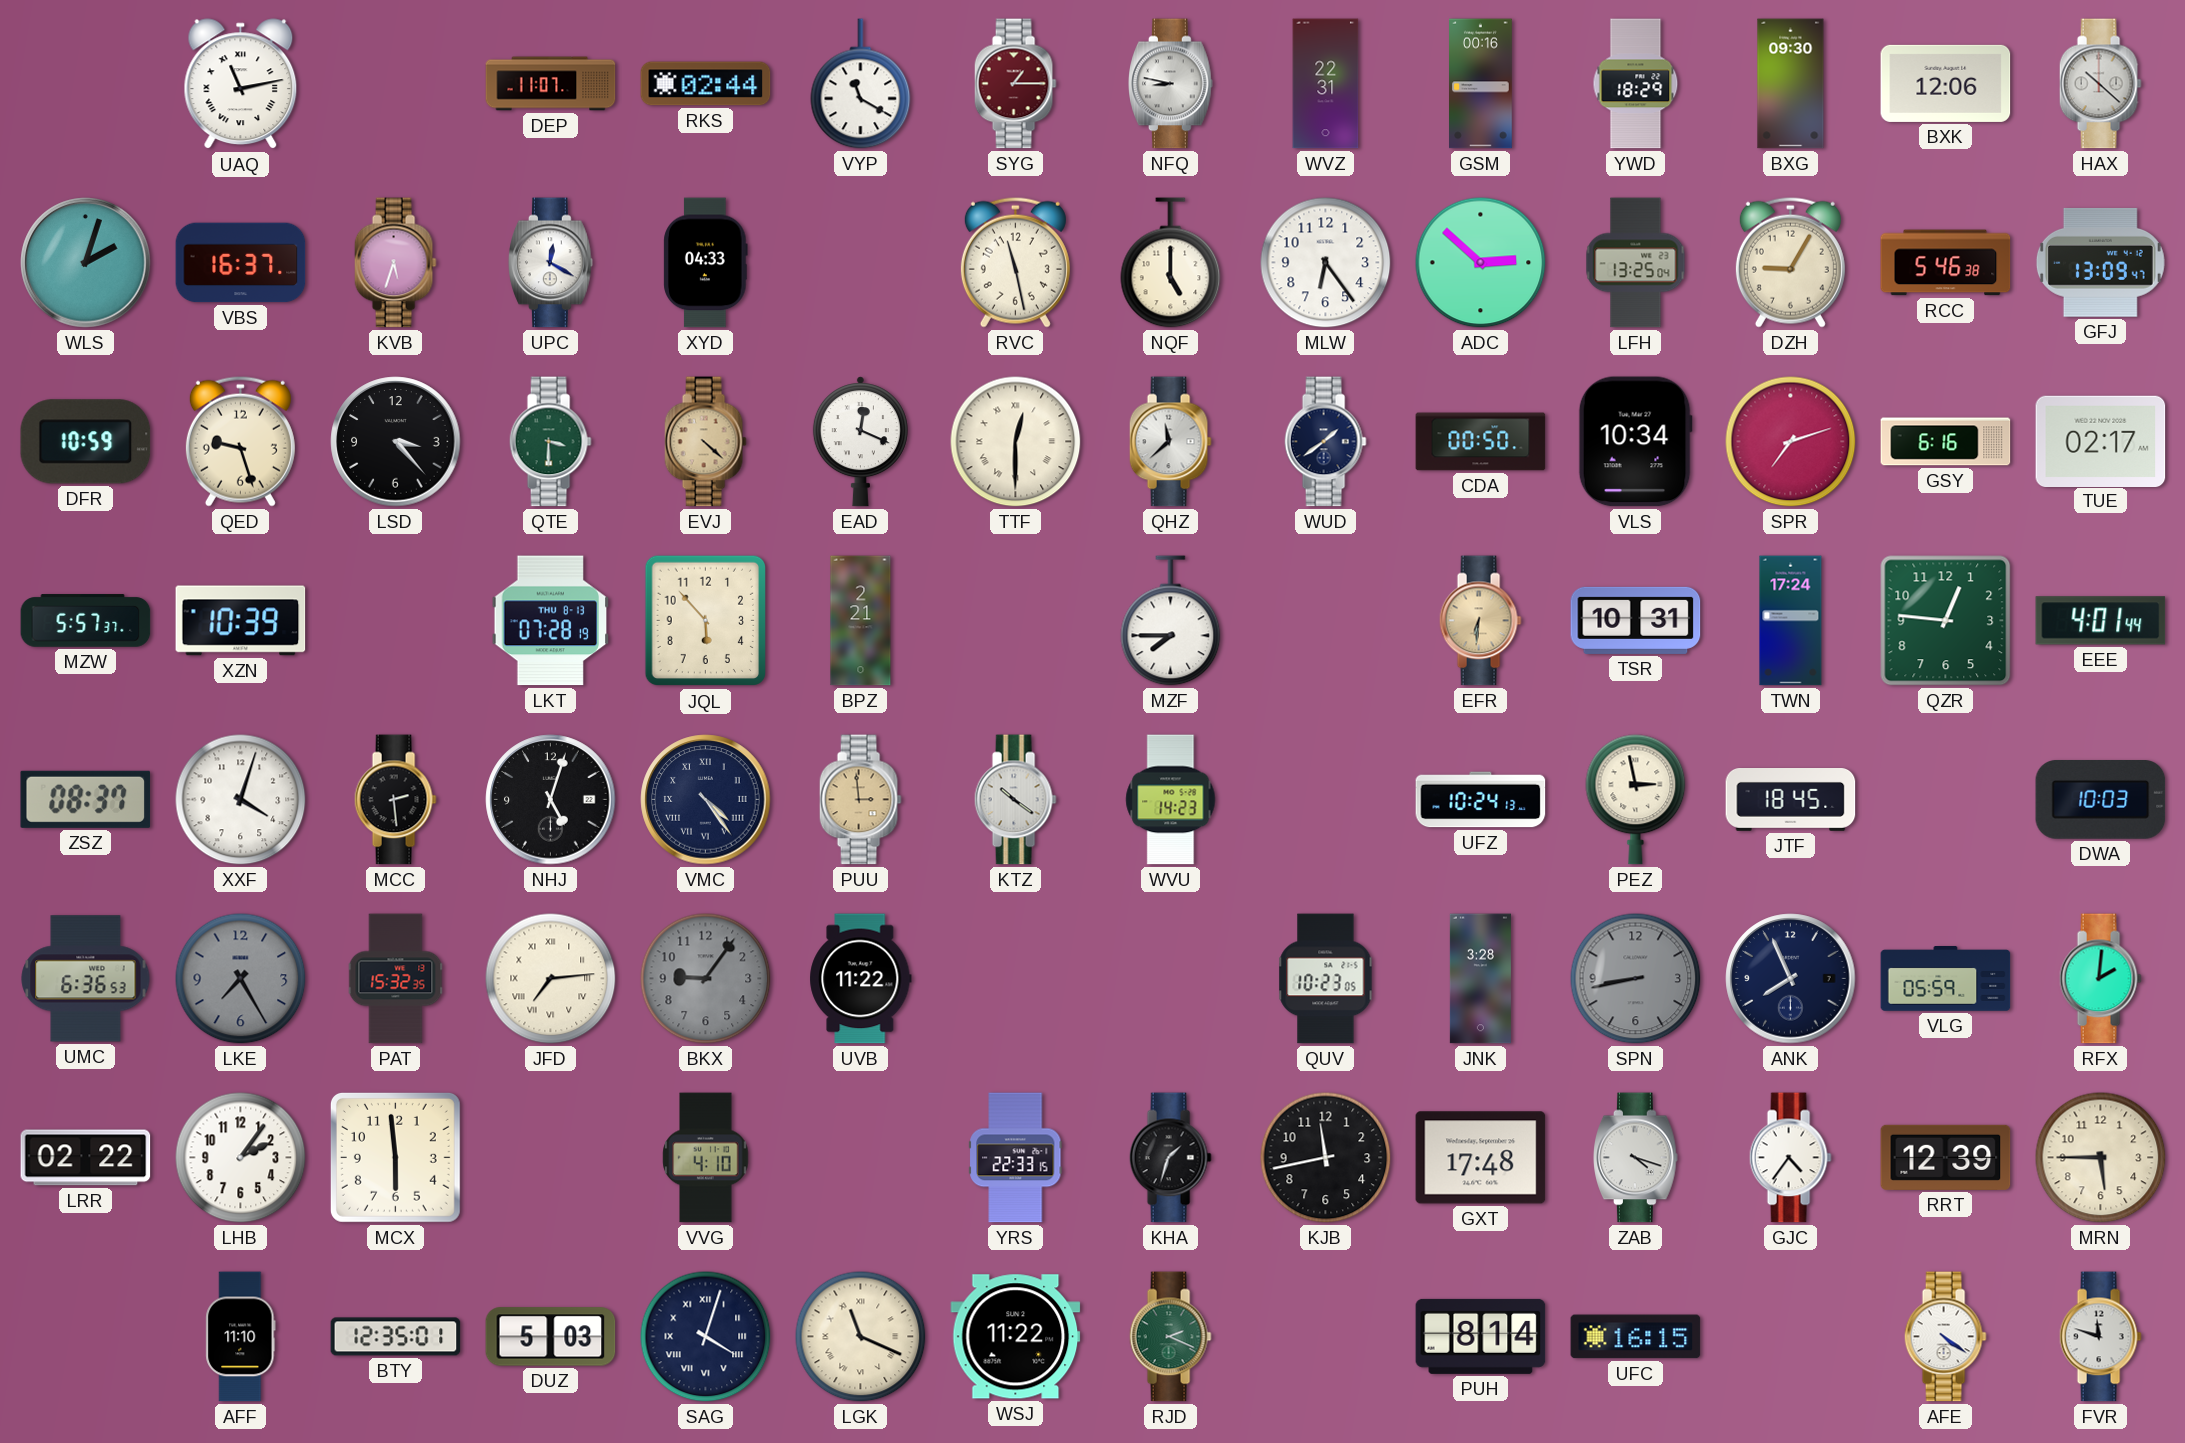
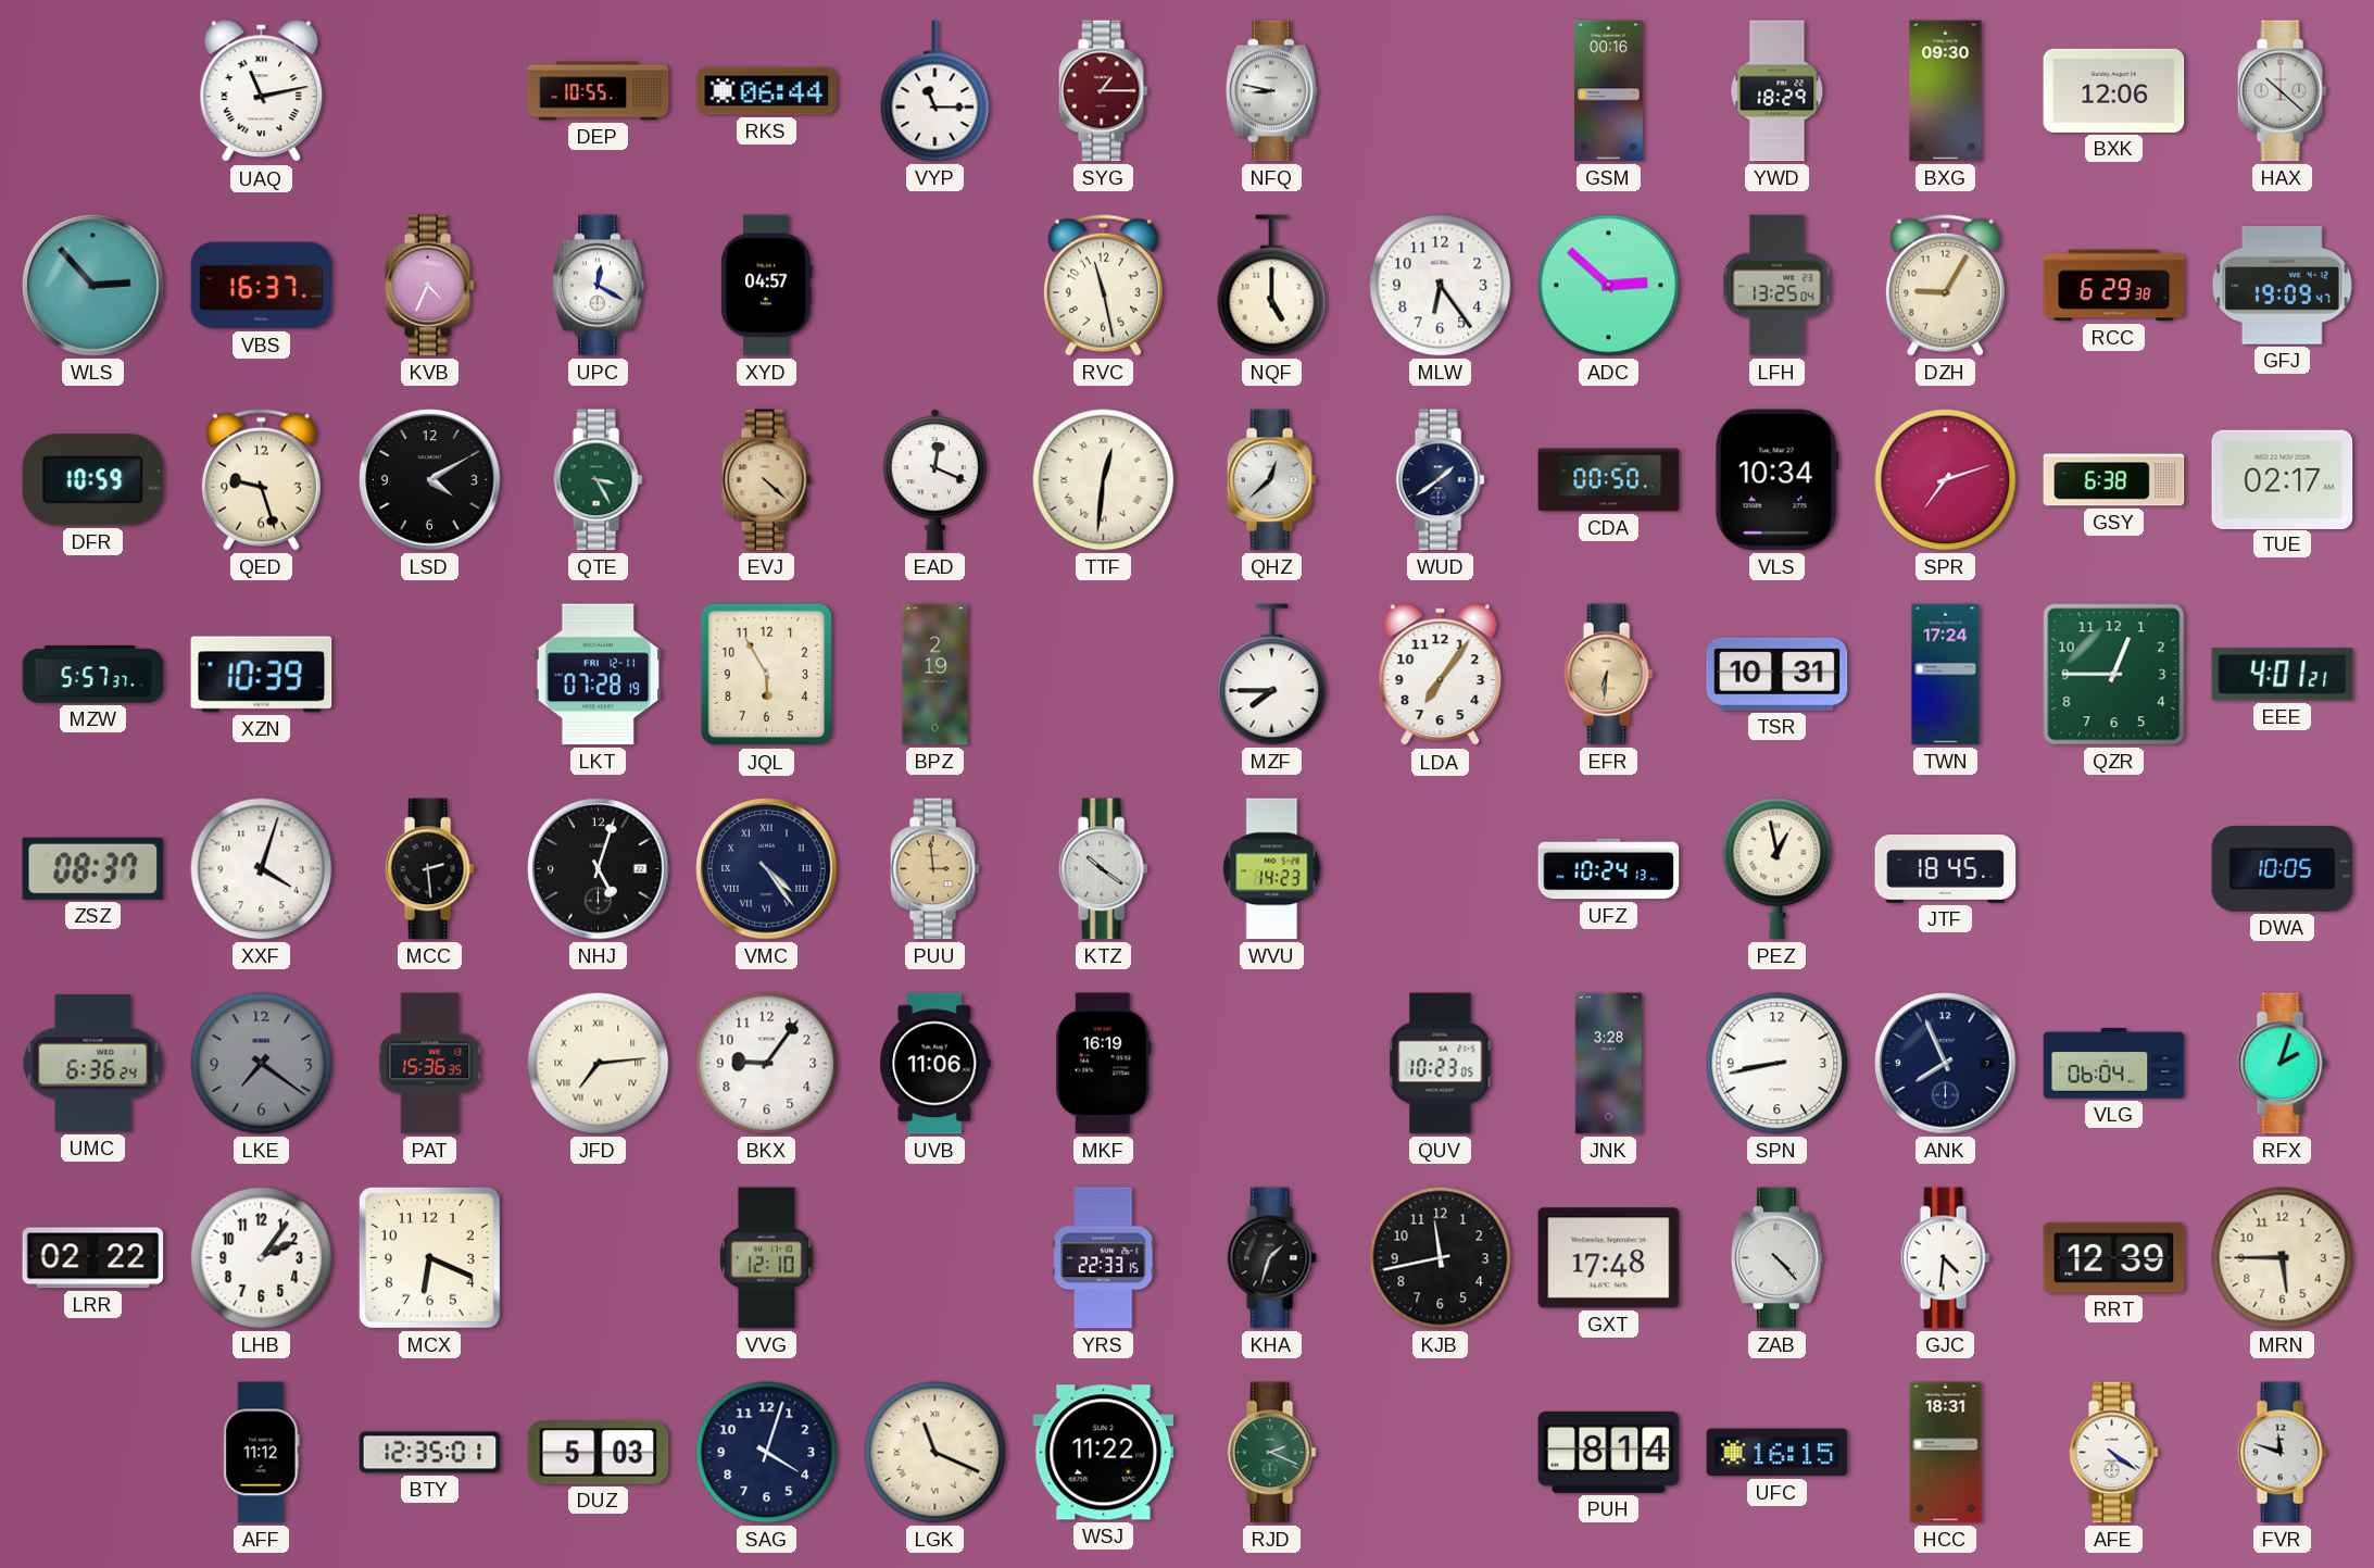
DEP: 11:07 -> 10:55 (599, 91)
RKS: 02:44 -> 06:44 (767, 91)
VYP: 11:20 -> 11:15 (935, 91)
WVZ: 22:31 -> none (1326, 84)
WLS: 2:03 -> 2:53 (93, 286)
KVB: 5:33 -> 4:34 (429, 286)
XYD: 04:33 -> 04:57 (767, 286)
RCC: 5:46 -> 6:29 (2114, 286)
GFJ: 13:09 -> 19:09 (2282, 285)
LSD: 3:23 -> 4:10 (430, 480)
QTE: 3:30 -> 3:25 (598, 480)
TTF: 12:30 -> 12:31 (1104, 480)
QHZ: 11:38 -> 12:38 (1271, 480)
GSY: 6:16 -> 6:38 (2114, 480)
LKT date: THU 8-13 -> FRI 12-11 (599, 675)
JQL: 5:53 -> 5:55 (766, 675)
BPZ: 2:21 -> 2:19 (935, 675)
LDA: none -> 7:06 (1441, 675)
QZR: 12:46 -> 12:45 (2114, 675)
EEE: 4:01:44 -> 4:01:21 (2283, 675)
PEZ: 2:58 -> 12:58 (1778, 869)
DWA: 10:03 -> 10:05 (2283, 869)
UMC: 6:36:53 -> 6:36:24 (93, 1064)
LKE: 7:25 -> 7:21 (262, 1064)
PAT: 15:32 -> 15:36 (430, 1064)
BKX dial: grey -> white (767, 1064)
UVB: 11:22 -> 11:06 (935, 1064)
MKF: none -> 16:19 (1104, 1064)
SPN dial: grey -> white (1778, 1064)
VLG: 05:59 -> 06:04 (2114, 1064)
RFX: 2:01 -> 2:03 (2282, 1064)
MCX: 5:59 -> 6:19 (429, 1257)
VVG: 4:10 -> 12:10 (767, 1258)
ZAB: 4:18 -> 4:23 (1778, 1258)
GJC: 4:36 -> 4:31 (1945, 1258)
AFF: 11:10 -> 11:12 (262, 1453)
SAG numerals: Roman -> Arabic (767, 1453)
HCC: none -> 18:31 (1946, 1453)
